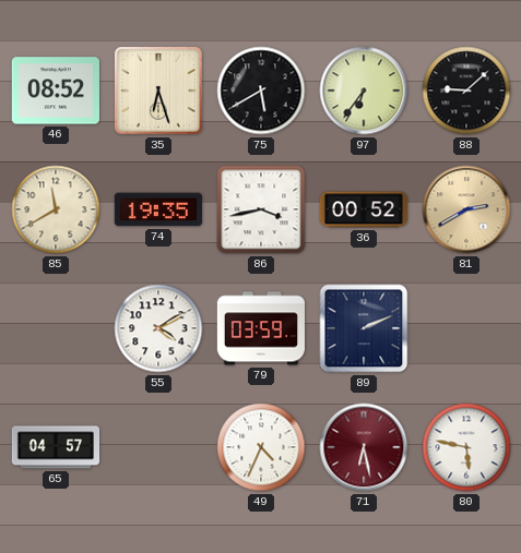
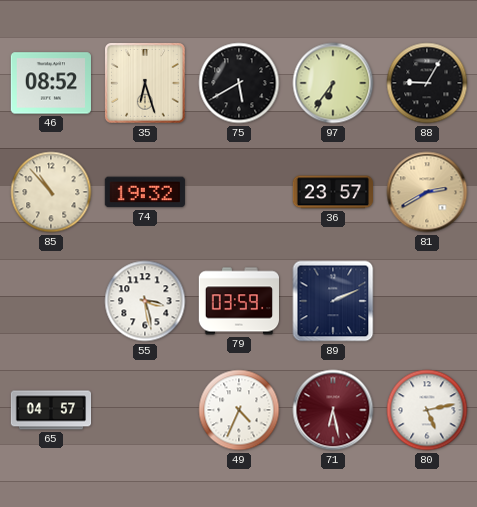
88: 9:08 -> 9:05 (427, 83)
85: 11:40 -> 10:53 (51, 192)
74: 19:35 -> 19:32 (145, 192)
86: 3:43 -> none (261, 209)
36: 00:52 -> 23:57 (332, 192)
55: 4:10 -> 3:28 (145, 301)
80: 5:47 -> 5:13 (427, 410)
